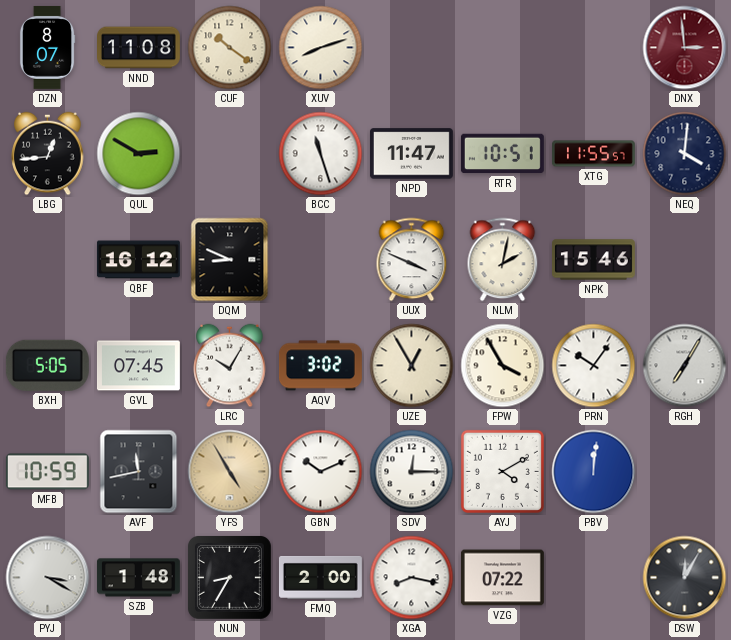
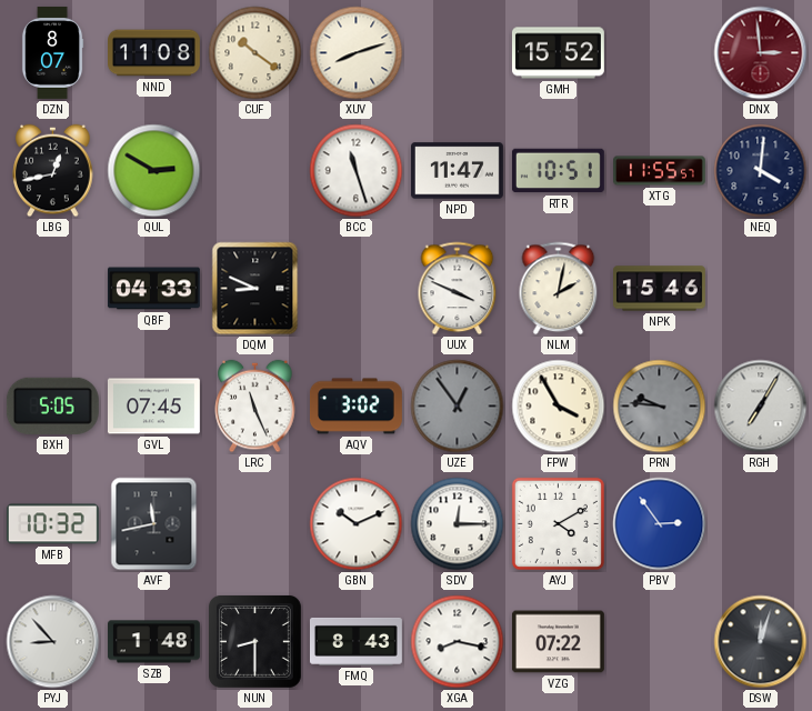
GMH: none -> 15:52 (558, 53)
LBG: 12:44 -> 12:43 (53, 171)
QBF: 16:12 -> 04:33 (153, 289)
LRC: 10:05 -> 11:26 (255, 407)
UZE: 12:55 -> 12:54 (458, 407)
UZE dial: cream -> grey (458, 407)
PRN: 10:06 -> 9:46 (660, 407)
PRN dial: white -> grey (660, 407)
MFB: 10:59 -> 10:32 (52, 524)
YFS: 4:55 -> none (230, 472)
PBV: 12:01 -> 2:54 (660, 524)
PYJ: 3:20 -> 8:53 (53, 642)
NUN: 8:35 -> 8:30 (254, 641)
FMQ: 2:00 -> 8:43 (355, 641)
DSW: 12:05 -> 12:03 (761, 642)
